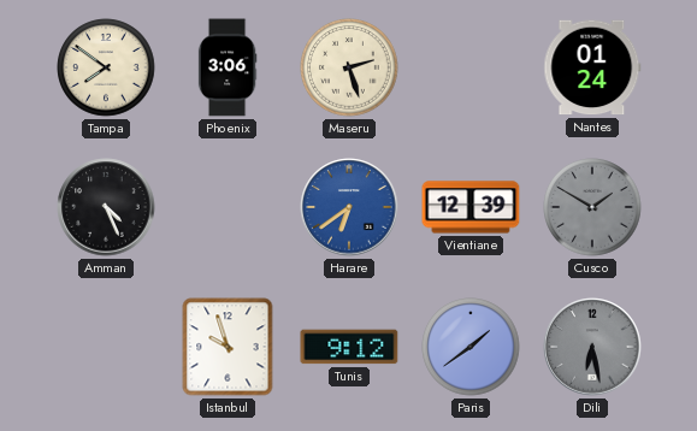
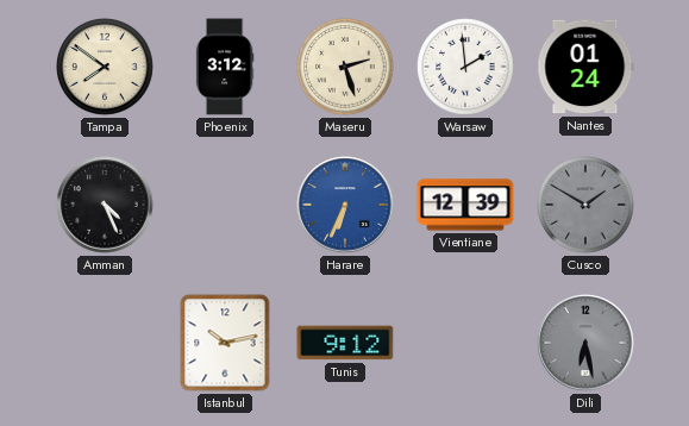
Phoenix: 3:06 -> 3:12 (225, 67)
Warsaw: none -> 1:59 (465, 67)
Harare: 6:39 -> 6:34 (345, 205)
Istanbul: 9:57 -> 10:13 (225, 343)
Paris: 1:39 -> none (471, 347)
